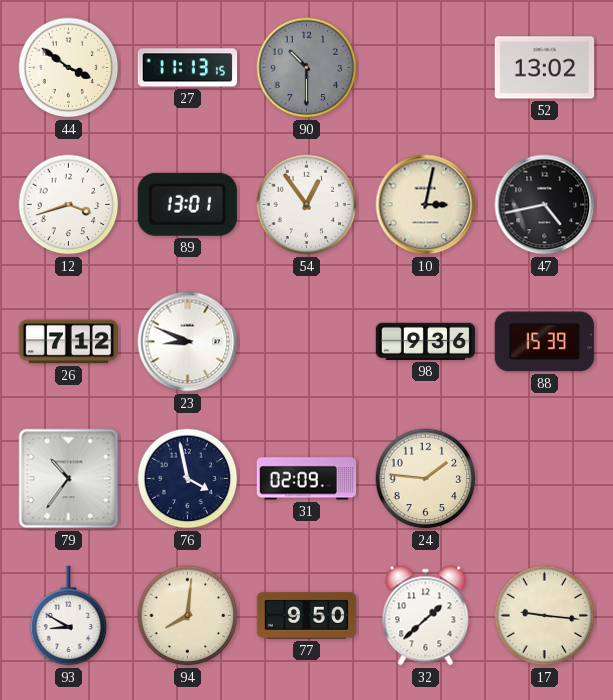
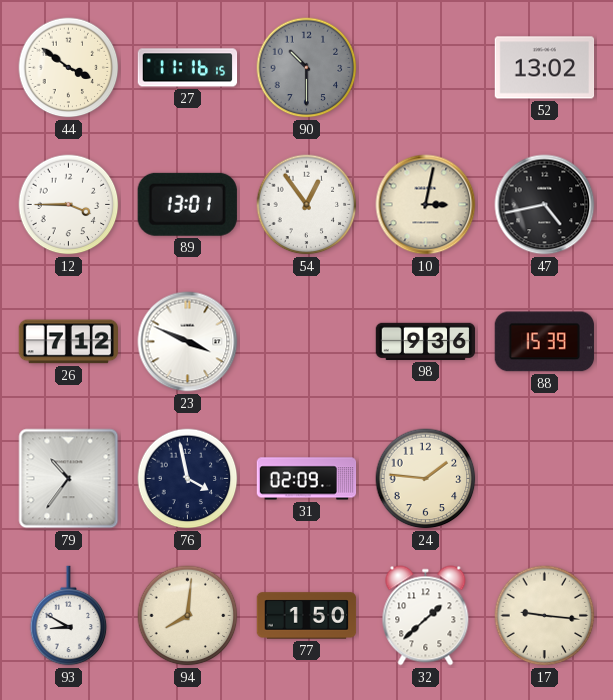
27: 11:13 -> 11:16 (188, 68)
12: 3:42 -> 3:45 (69, 205)
23: 8:49 -> 3:49 (188, 342)
77: 9:50 -> 1:50 (307, 616)
